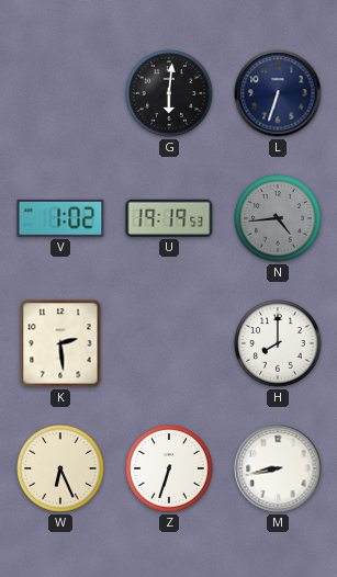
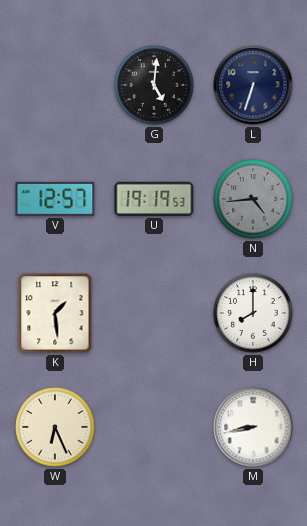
G: 6:01 -> 5:01 (154, 85)
V: 1:02 -> 12:57 (55, 199)
K: 2:29 -> 1:29 (55, 313)
Z: 6:33 -> none (169, 468)
